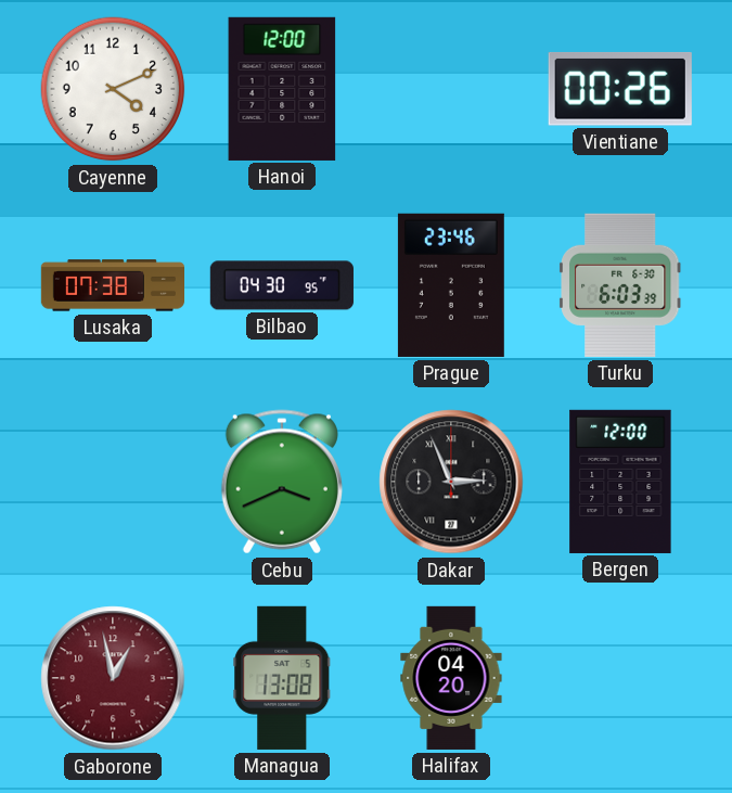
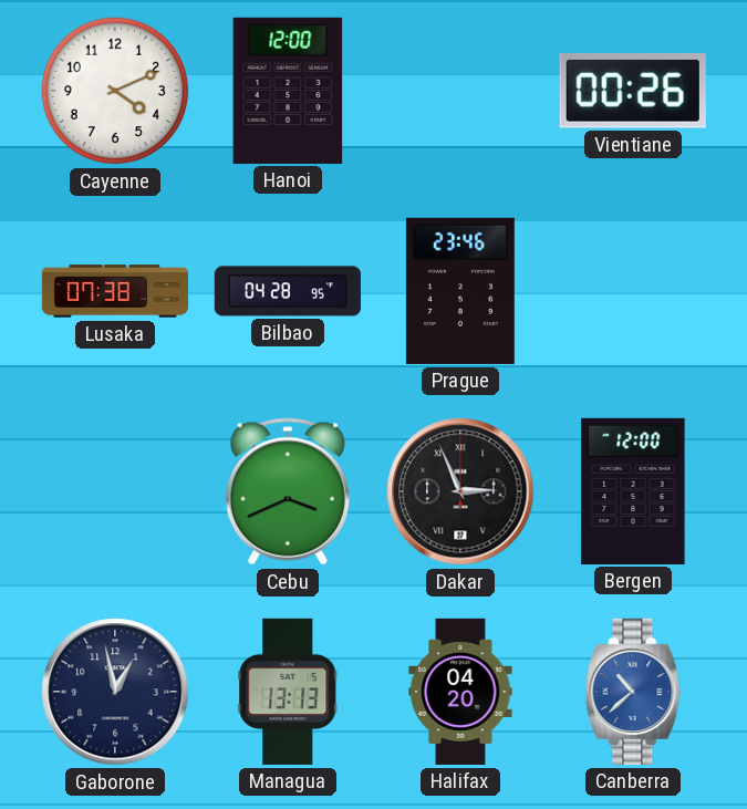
Bilbao: 04:30 -> 04:28 (288, 291)
Turku: 6:03 -> none (621, 285)
Gaborone dial: burgundy -> navy (115, 692)
Managua: 13:08 -> 13:13 (288, 692)
Canberra: none -> 10:38 (633, 692)
